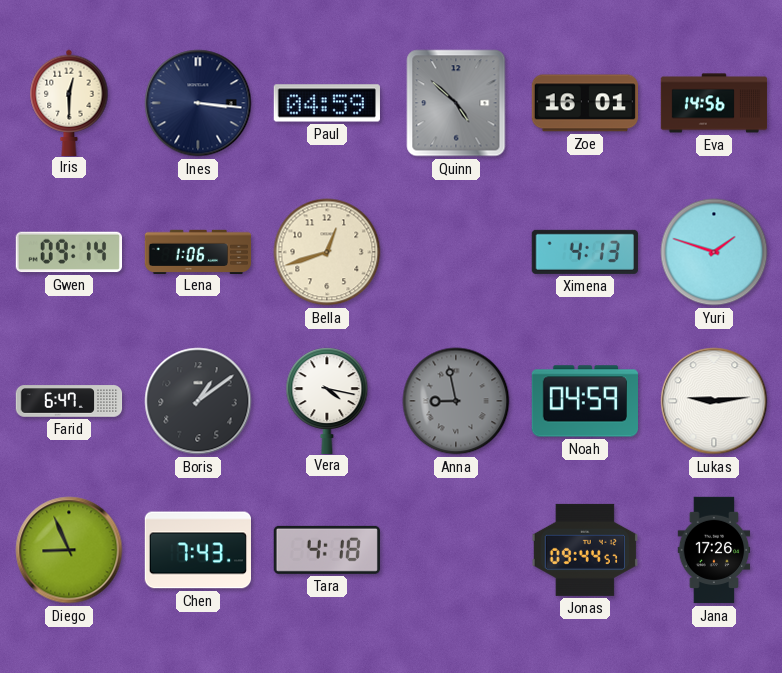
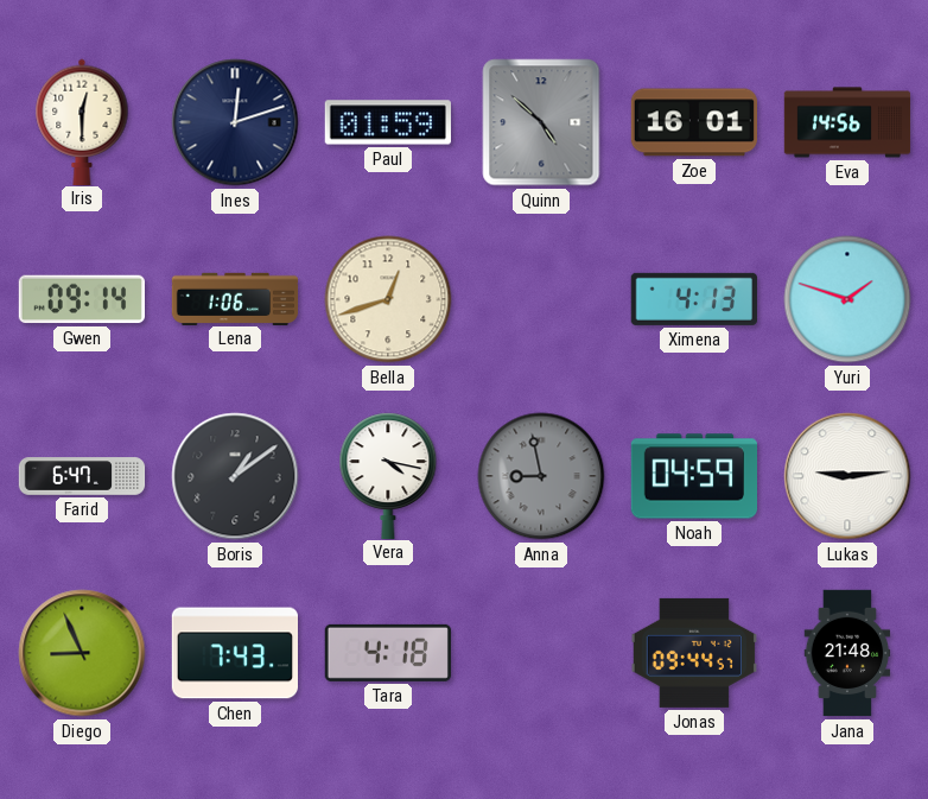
Ines: 3:16 -> 12:12 (235, 122)
Paul: 04:59 -> 01:59 (388, 122)
Jana: 17:26 -> 21:48 (847, 653)
